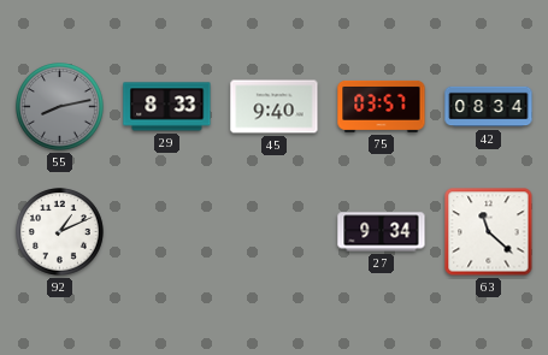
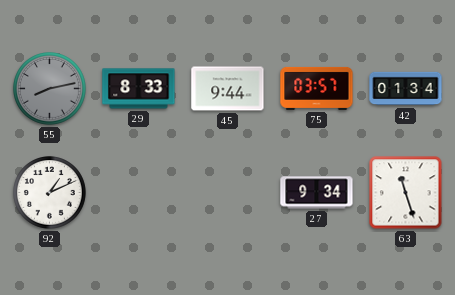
45: 9:40 -> 9:44 (228, 89)
42: 08:34 -> 01:34 (406, 89)
63: 11:22 -> 11:27 (406, 193)
